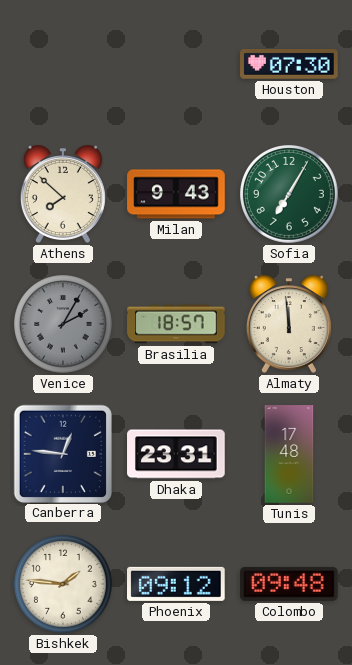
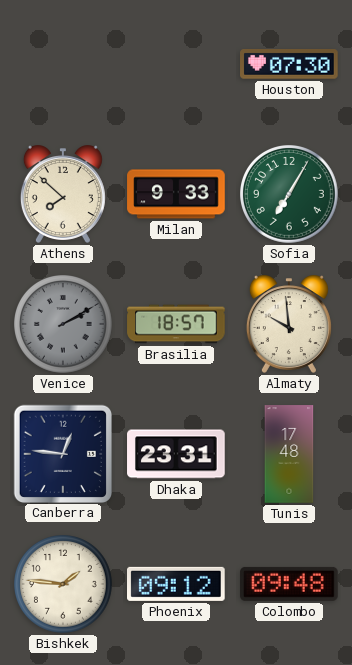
Milan: 9:43 -> 9:33 (176, 194)
Venice: 2:05 -> 2:10 (64, 325)
Almaty: 11:59 -> 9:59 (289, 324)
